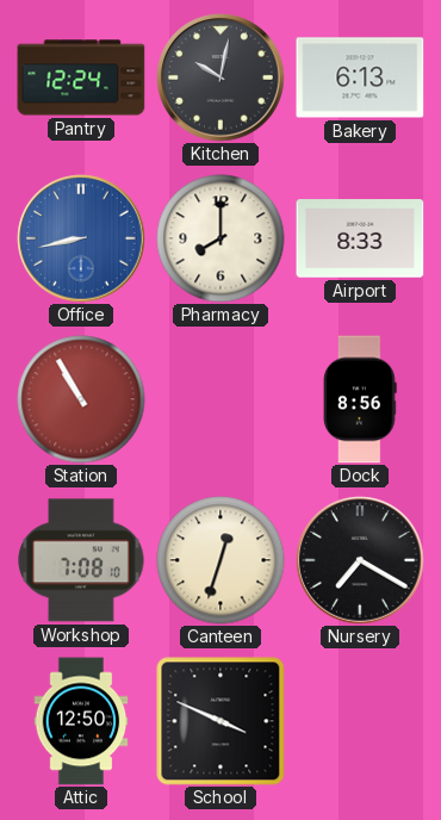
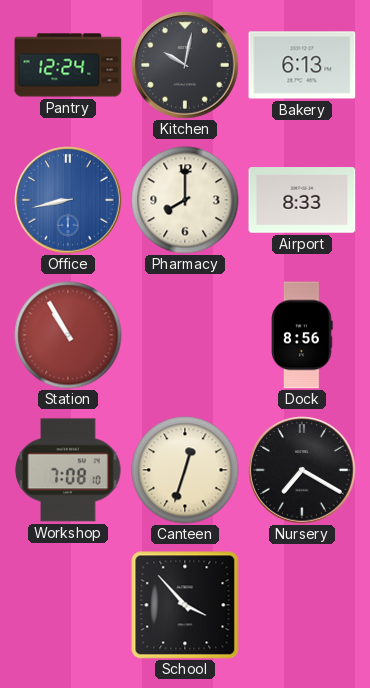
Attic: 12:50 -> none (81, 721)
School: 3:49 -> 3:53 (185, 605)
